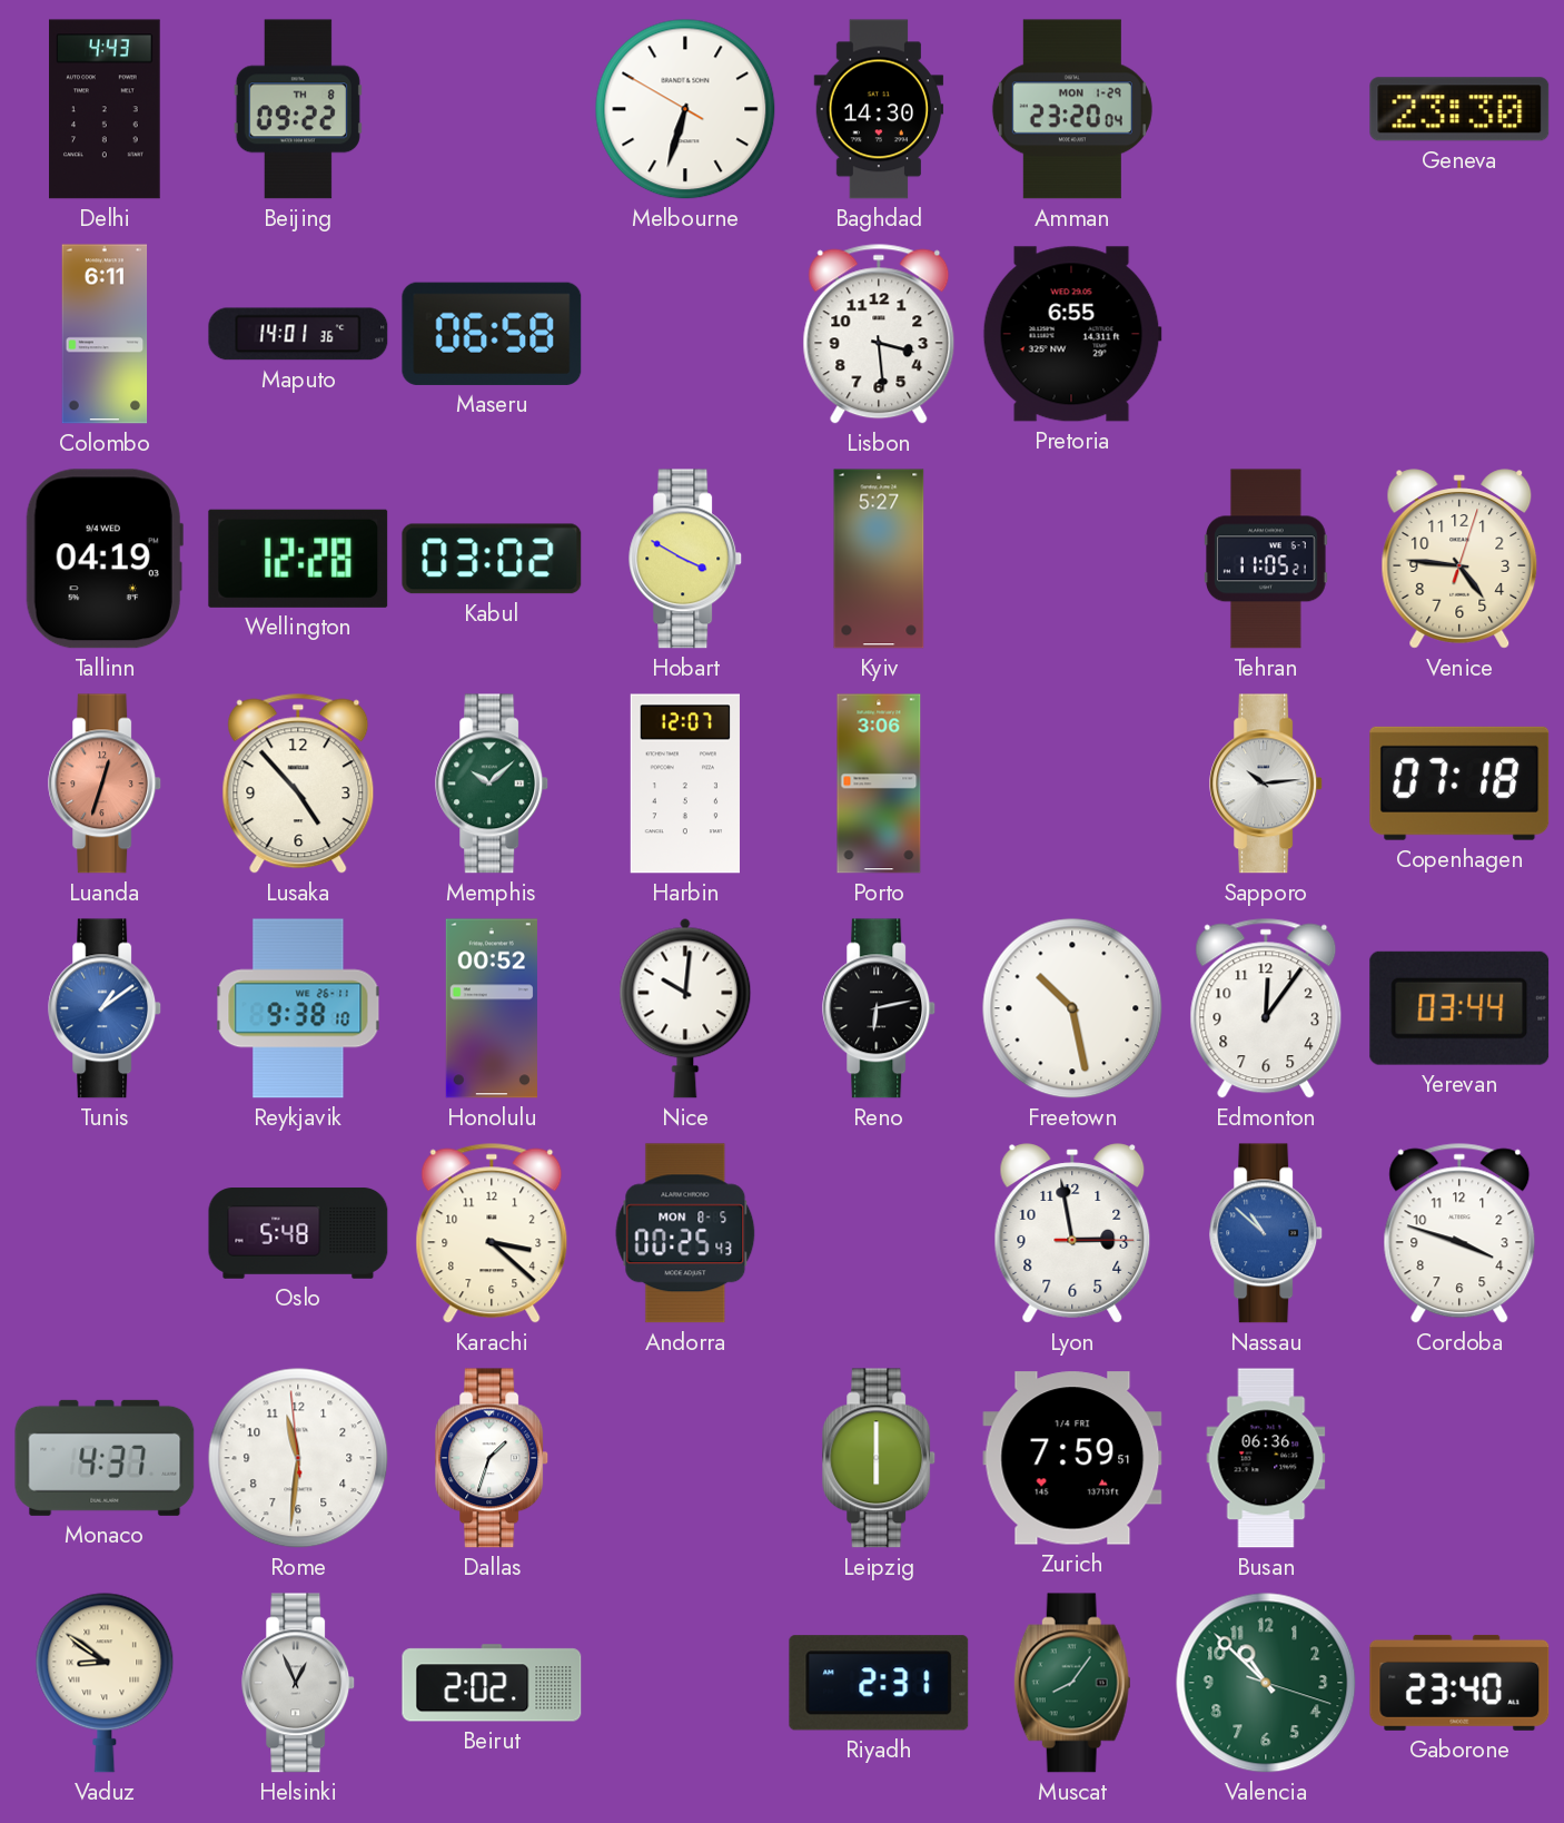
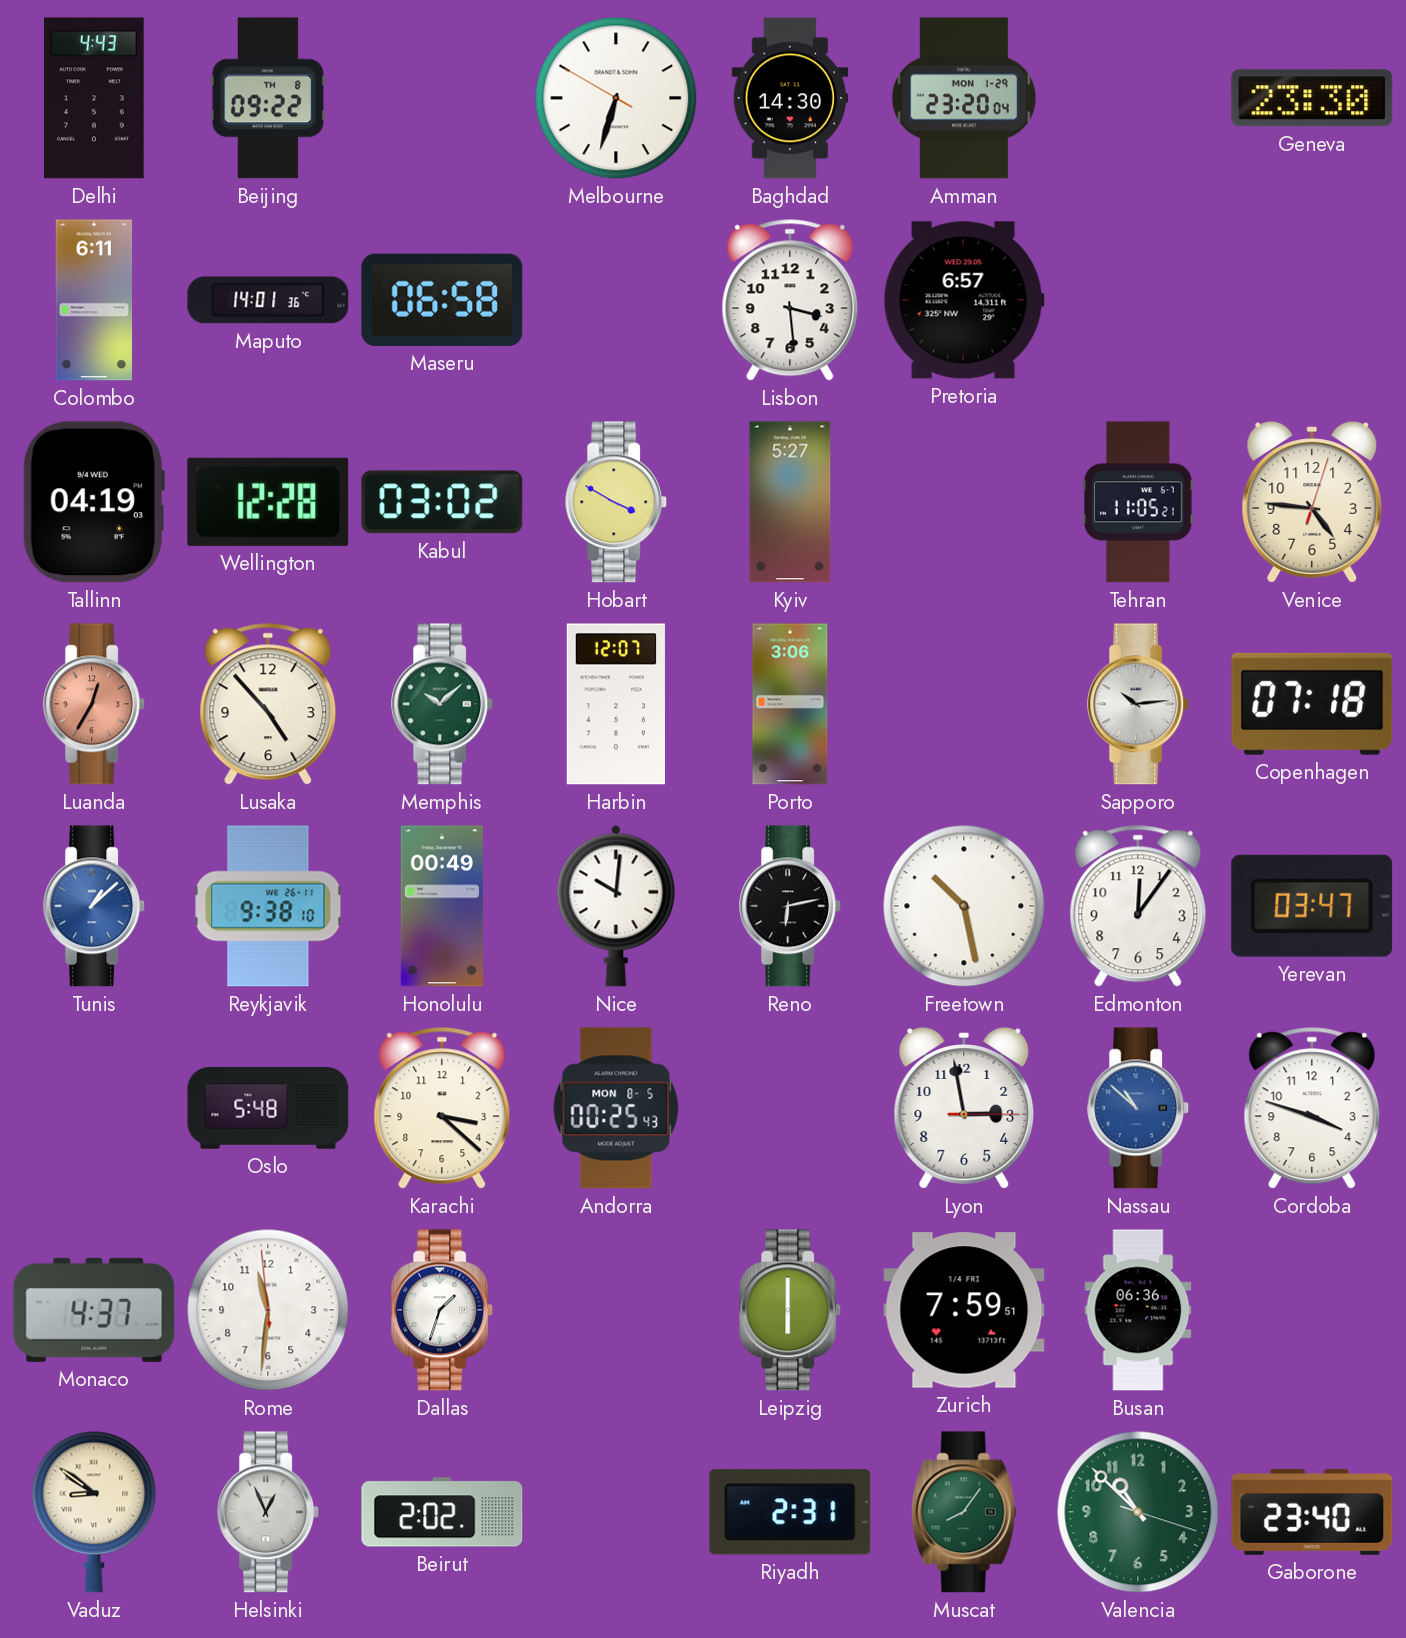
Pretoria: 6:55 -> 6:57 (964, 300)
Luanda: 12:33 -> 12:35 (95, 704)
Tunis: 1:09 -> 1:08 (95, 906)
Honolulu: 00:52 -> 00:49 (442, 906)
Yerevan: 03:44 -> 03:47 (1312, 906)
